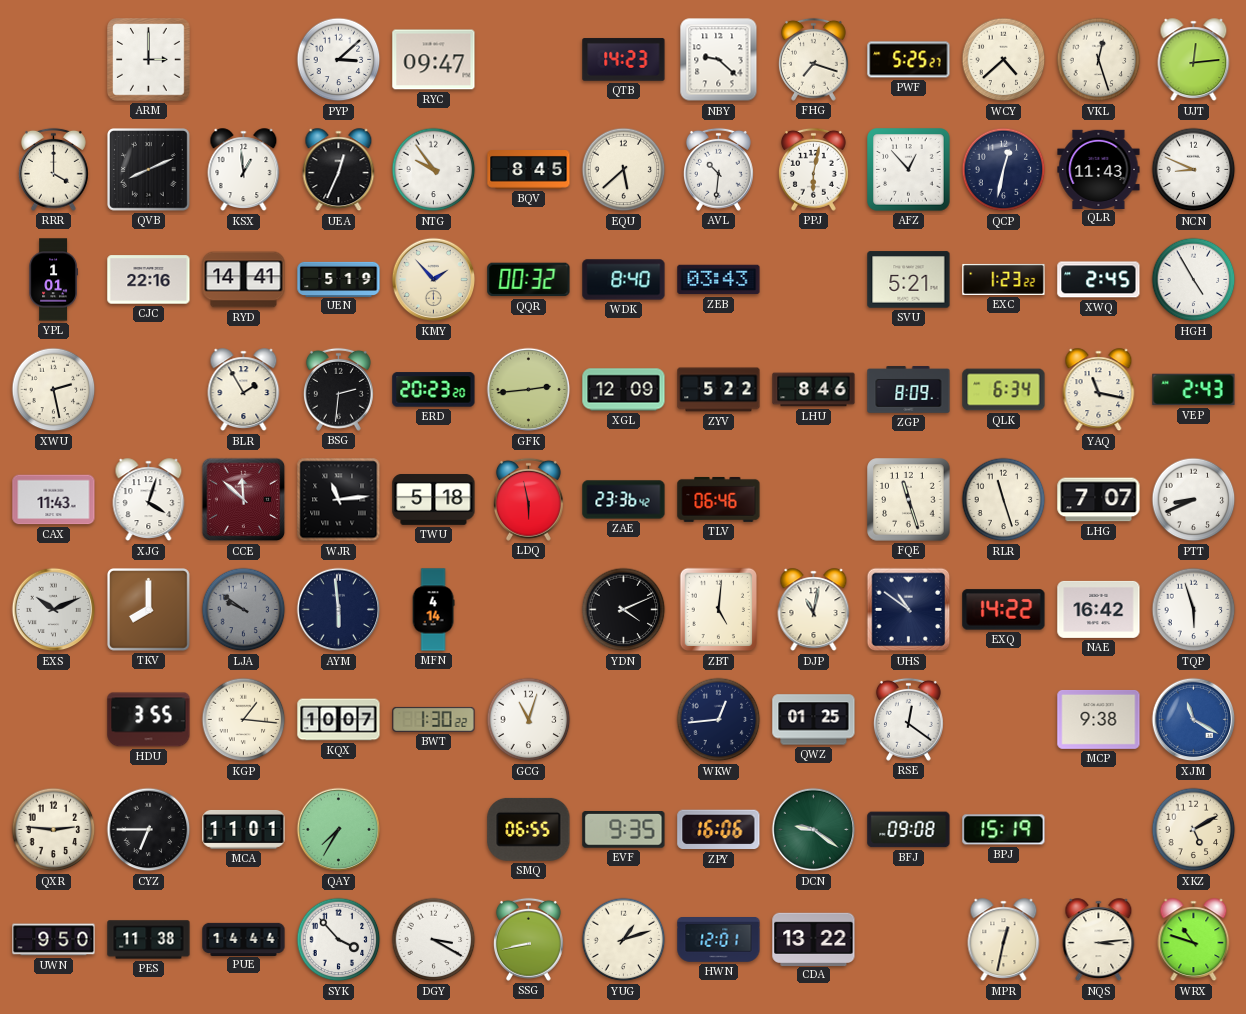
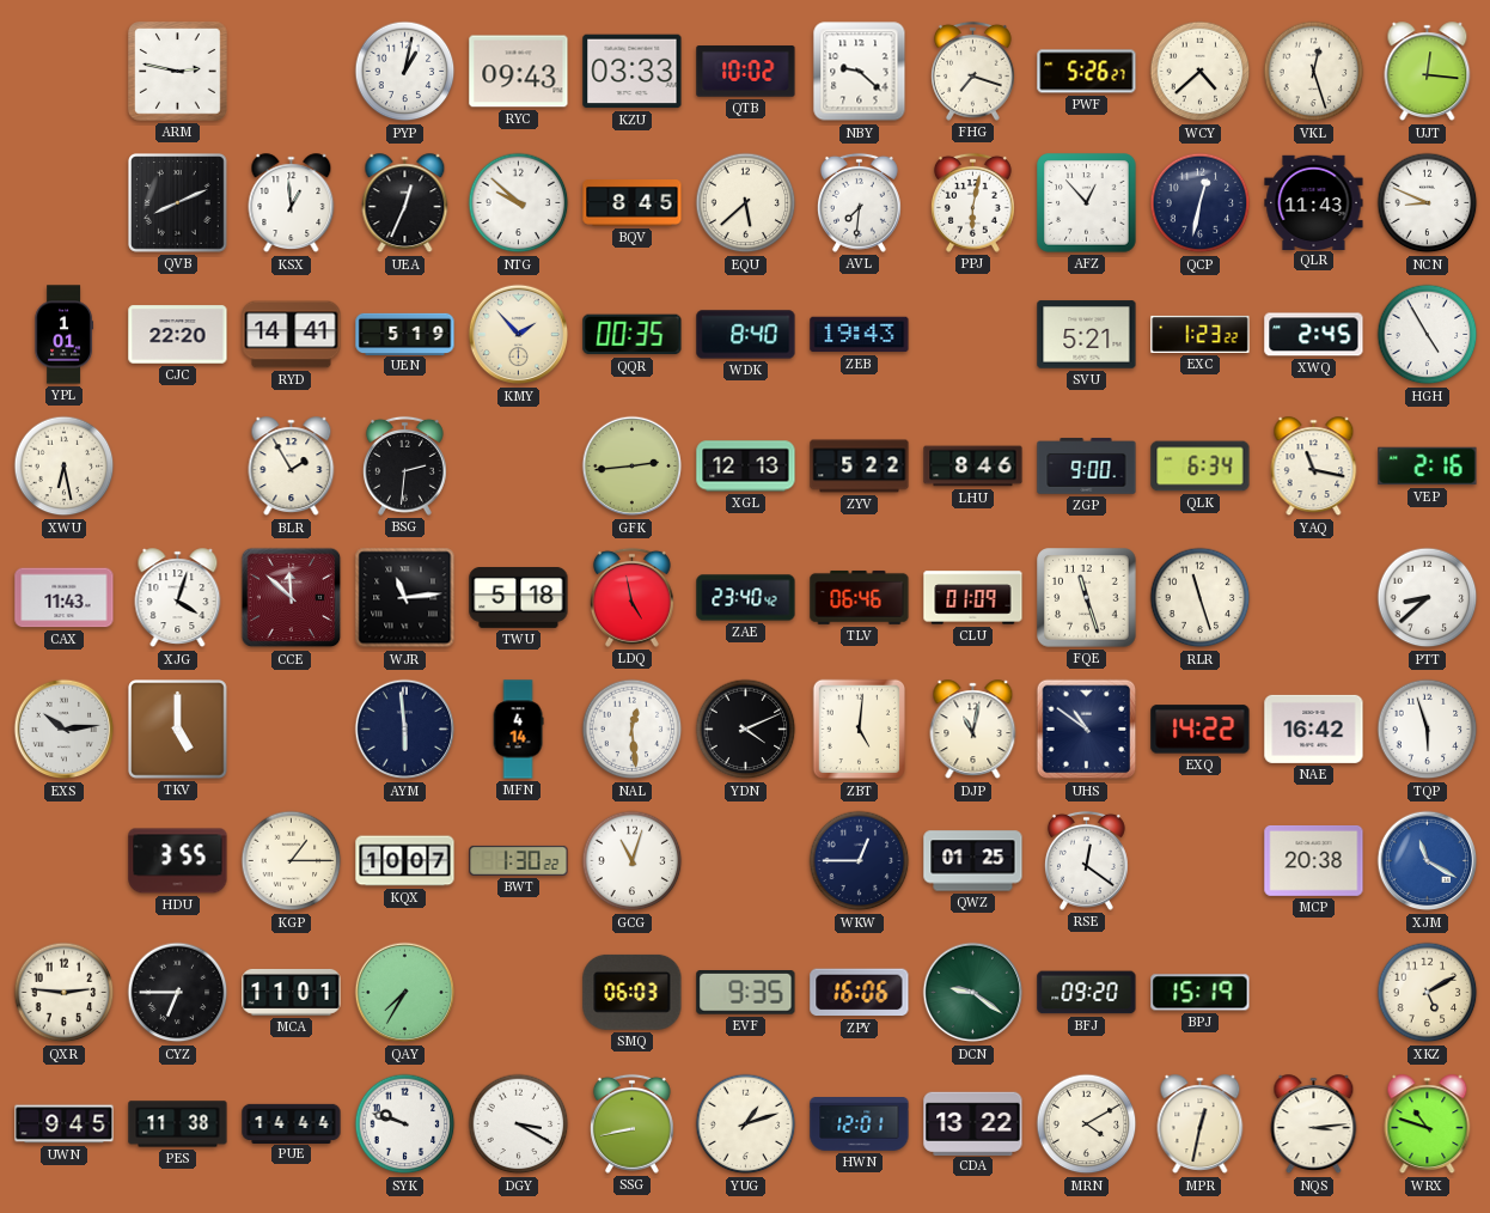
ARM: 3:00 -> 2:47 (178, 72)
PYP: 3:08 -> 1:02 (405, 72)
RYC: 09:47 -> 09:43 (519, 72)
KZU: none -> 03:33 (633, 72)
QTB: 14:23 -> 10:02 (746, 72)
PWF: 5:25 -> 5:26 (1087, 72)
UJT: 12:14 -> 12:16 (1428, 72)
RRR: 4:00 -> none (53, 169)
NTG: 9:54 -> 9:52 (519, 203)
AVL: 10:31 -> 7:31 (859, 202)
CJC: 22:16 -> 22:20 (178, 335)
QQR: 00:32 -> 00:35 (633, 335)
ZEB: 03:43 -> 19:43 (860, 335)
XWU: 2:28 -> 6:28 (65, 467)
ERD: 20:23 -> none (434, 390)
XGL: 12:09 -> 12:13 (746, 467)
ZGP: 8:09 -> 9:00 (1087, 467)
VEP: 2:43 -> 2:16 (1428, 467)
LDQ: 5:58 -> 4:58 (631, 597)
ZAE: 23:36 -> 23:40 (746, 598)
CLU: none -> 01:09 (973, 598)
LHG: 7:07 -> none (1099, 500)
PTT: 8:41 -> 8:38 (1428, 598)
EXS: 10:11 -> 10:14 (65, 730)
TKV: 8:00 -> 5:00 (178, 730)
LJA: 9:51 -> none (244, 610)
NAL: none -> 12:29 (633, 730)
KGP: 1:16 -> 1:15 (292, 861)
WKW: 12:44 -> 12:45 (860, 861)
MCP: 9:38 -> 20:38 (1314, 860)
SMQ: 06:55 -> 06:03 (633, 992)
BFJ: 09:08 -> 09:20 (1087, 993)
UWN: 9:50 -> 9:45 (65, 1124)
SYK: 3:53 -> 9:48 (405, 1124)
MRN: none -> 4:10 (1087, 1124)
